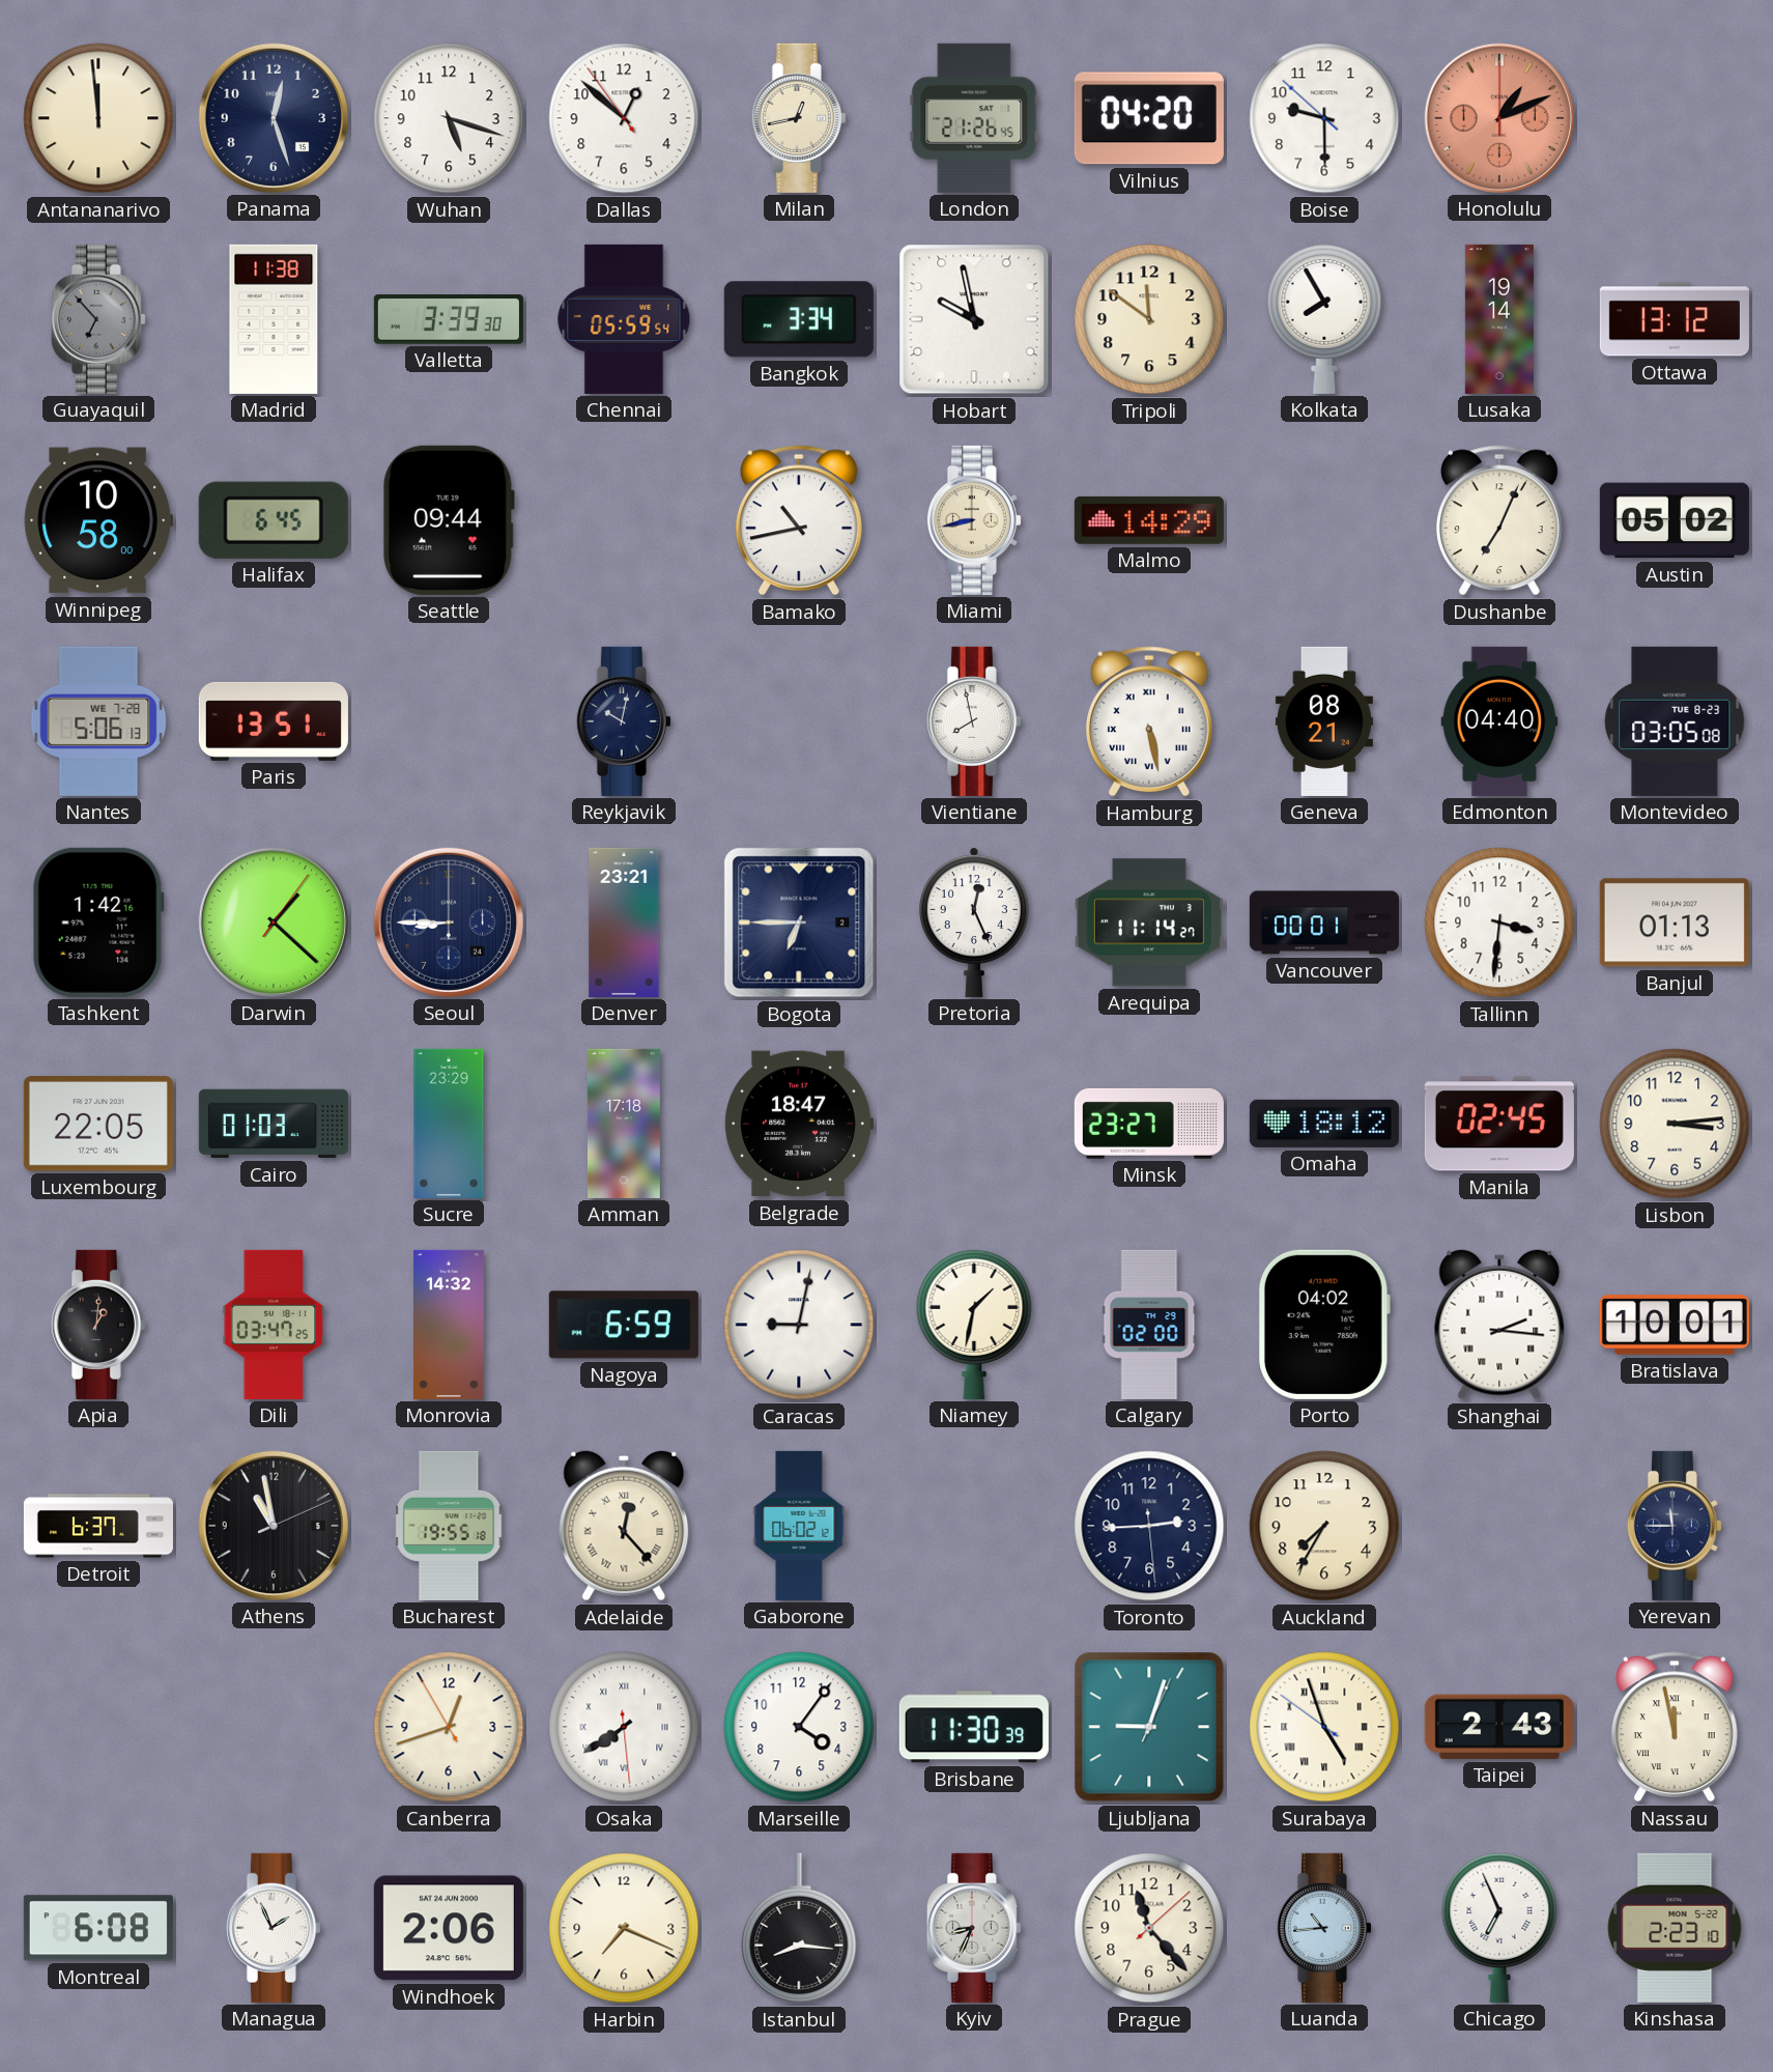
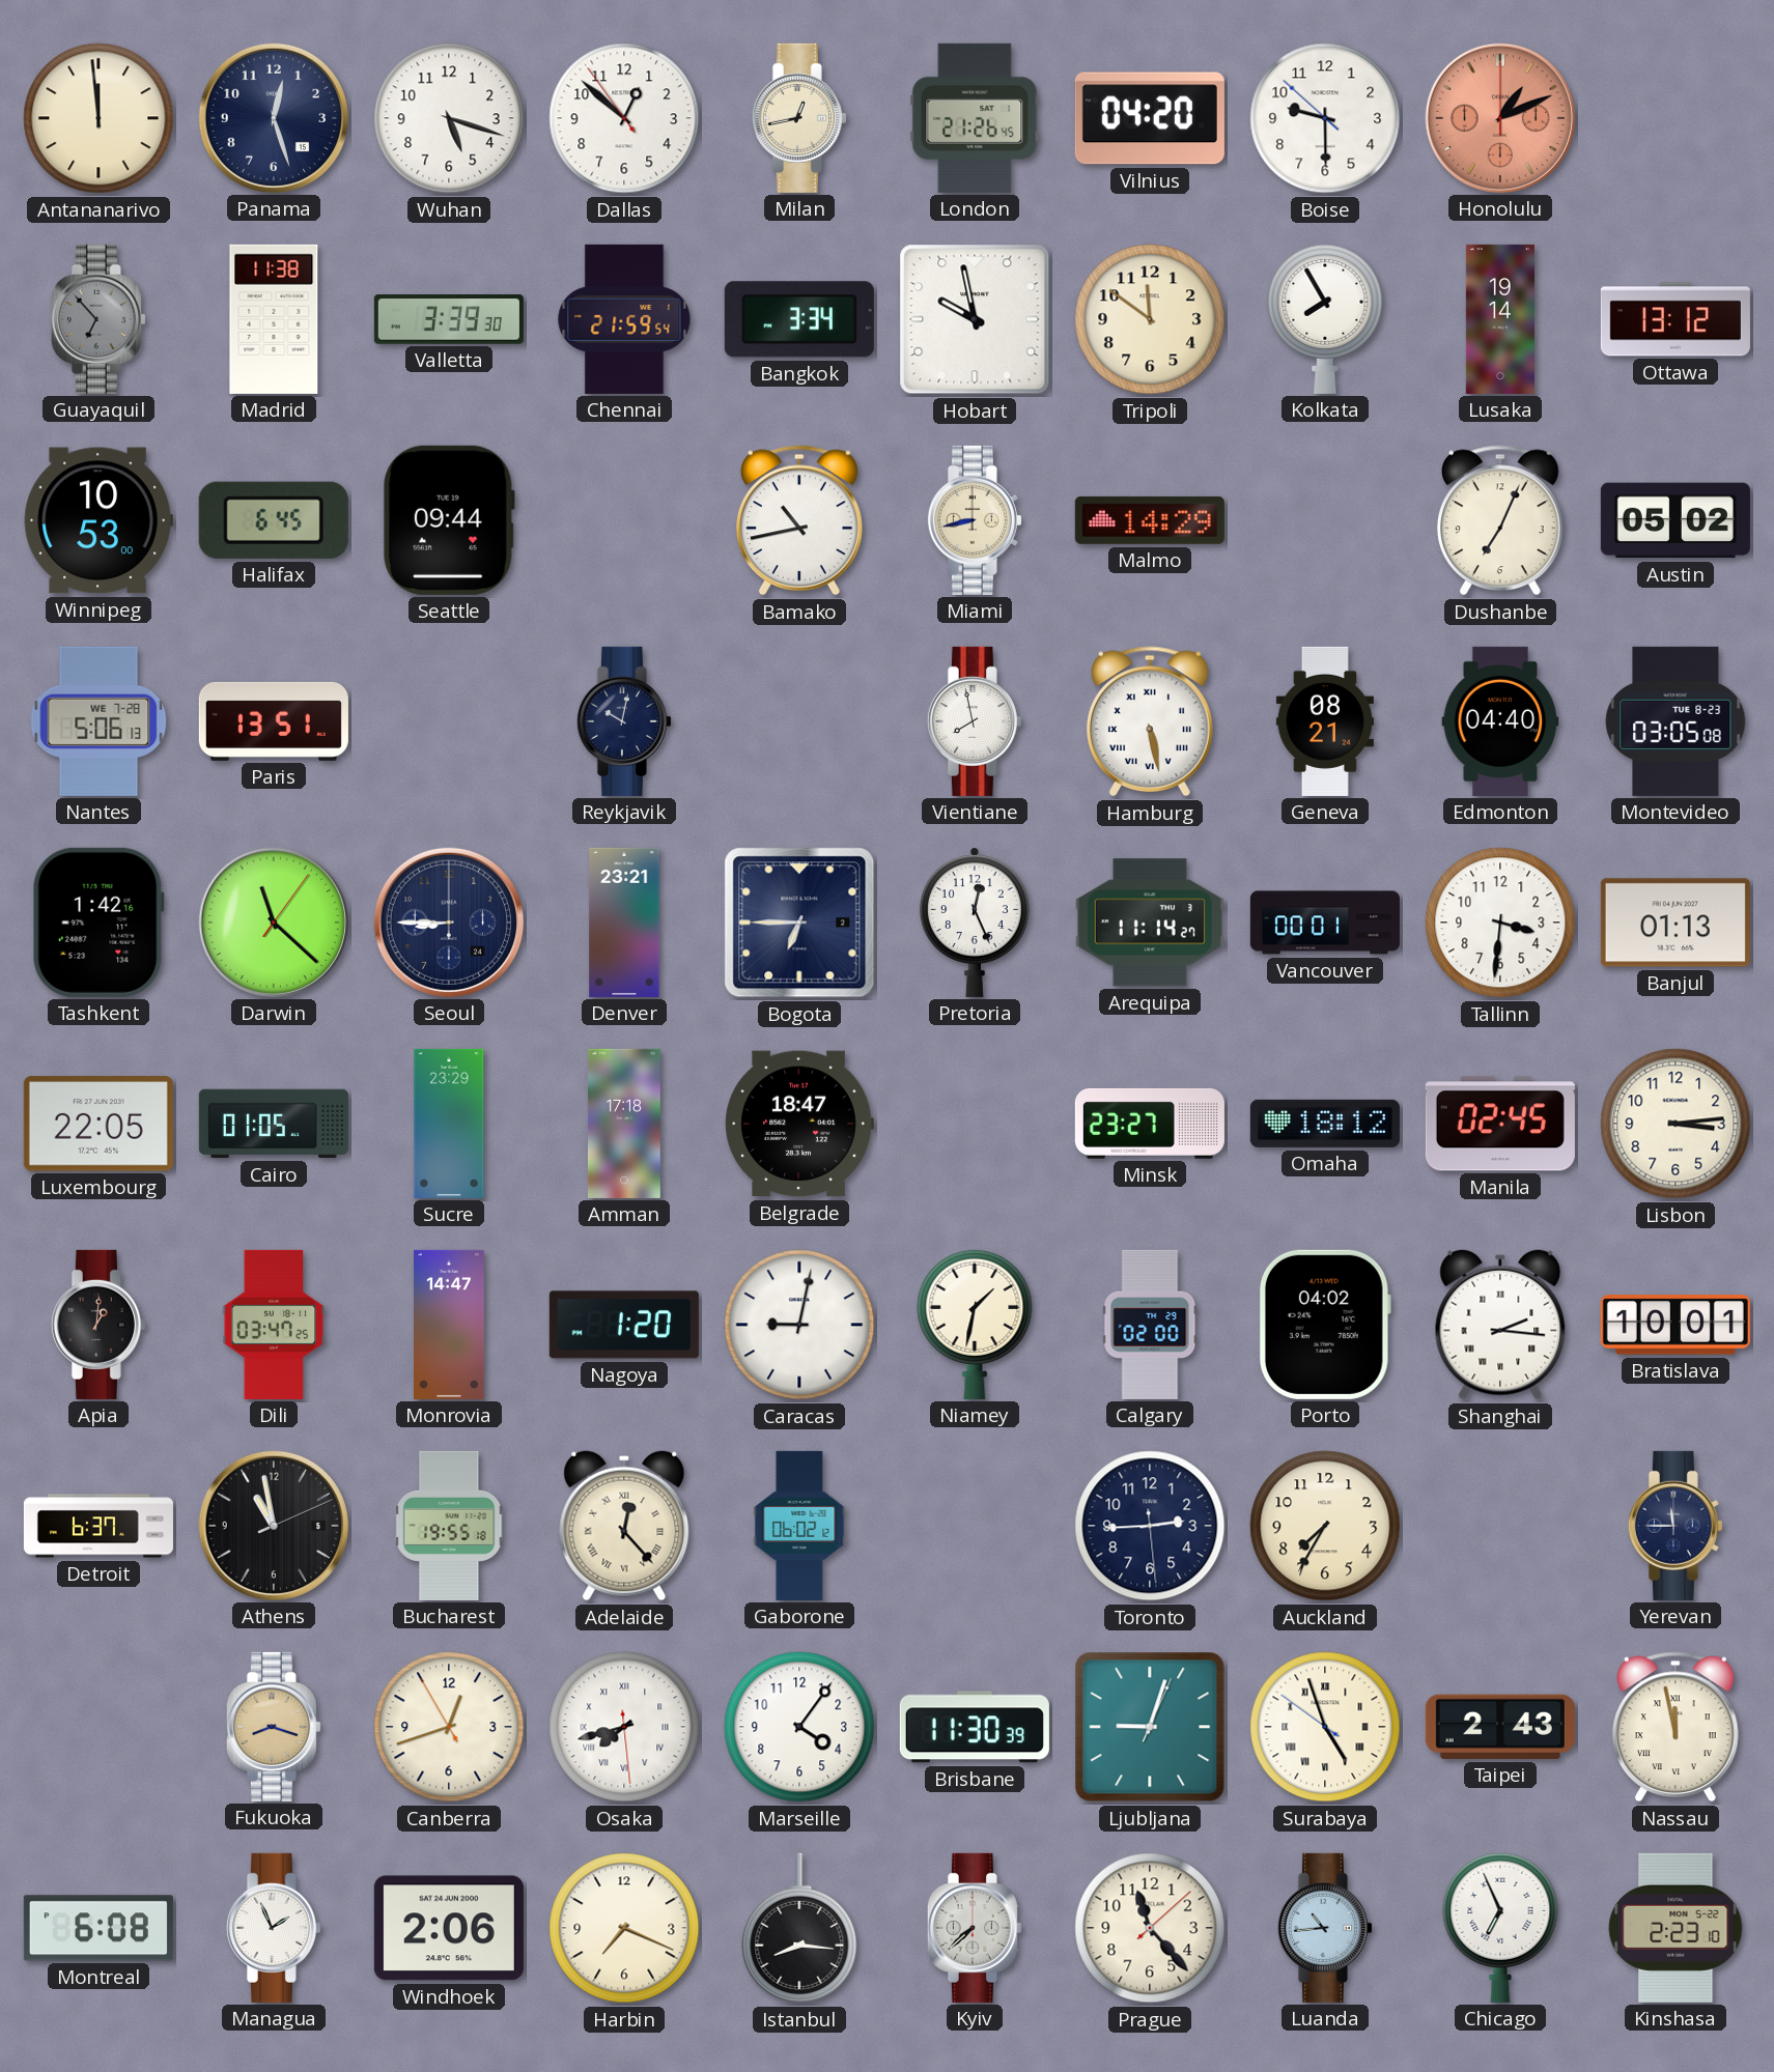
Chennai: 05:59 -> 21:59 (624, 319)
Winnipeg: 10:58 -> 10:53 (98, 520)
Darwin: 1:22 -> 11:22 (274, 923)
Cairo: 01:03 -> 01:05 (274, 1124)
Monrovia: 14:32 -> 14:47 (450, 1325)
Nagoya: 6:59 -> 1:20 (624, 1325)
Fukuoka: none -> 8:18 (274, 1727)
Osaka: 7:39 -> 7:42 (624, 1727)
Kyiv: 8:34 -> 7:38 (975, 1928)
